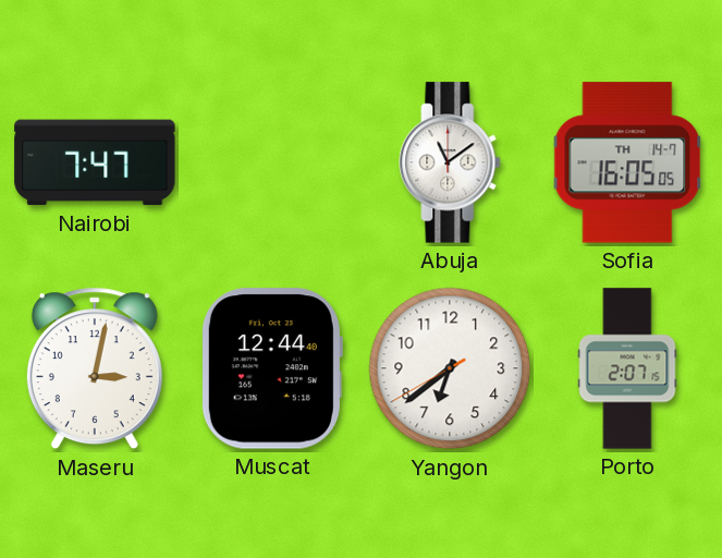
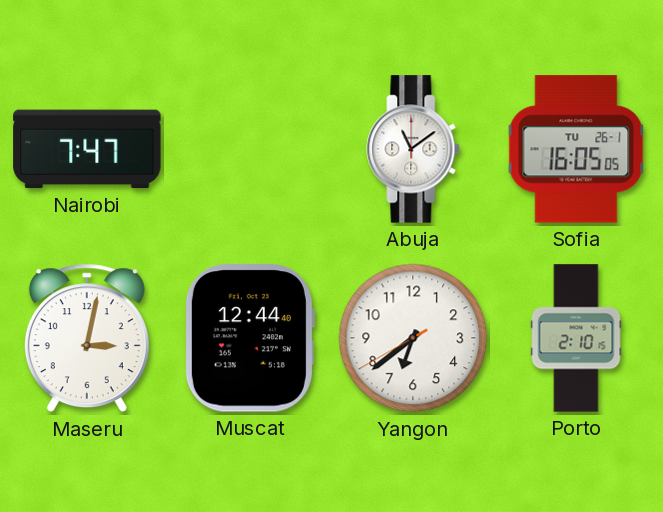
Sofia date: TH 14-7 -> TU 26-1 (576, 149)
Porto: 2:07 -> 2:10 (576, 338)
